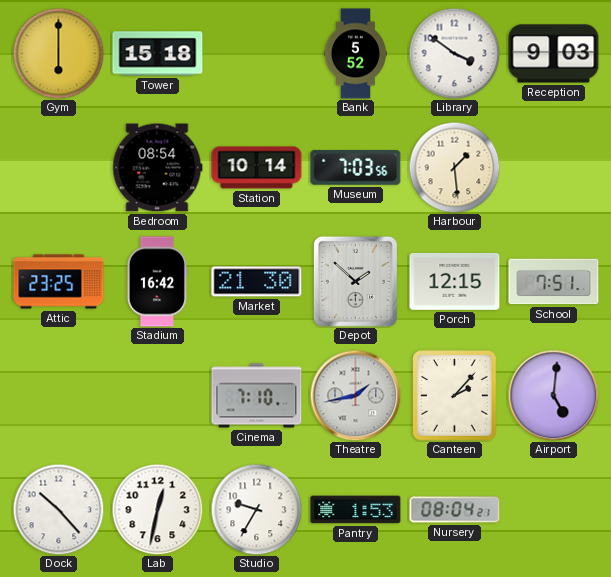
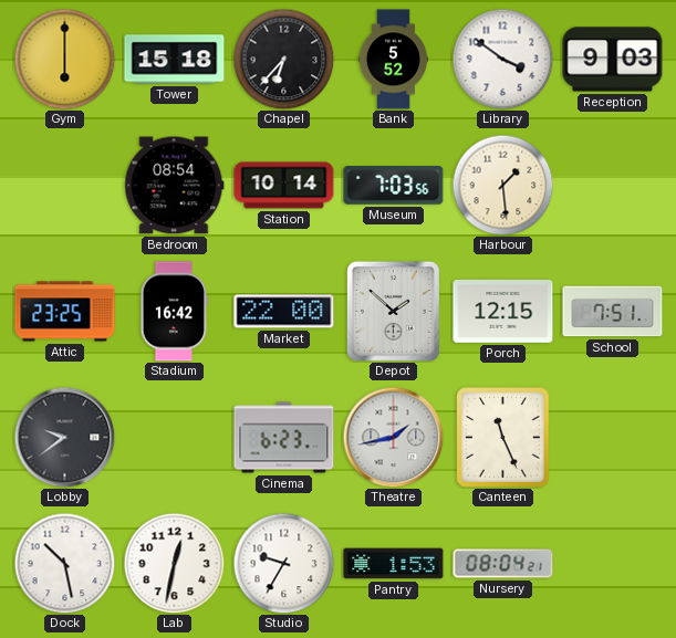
Chapel: none -> 6:37 (283, 59)
Market: 21:30 -> 22:00 (284, 312)
Lobby: none -> 9:39 (64, 437)
Cinema: 7:10 -> 6:23 (284, 438)
Canteen: 2:07 -> 11:26 (503, 438)
Airport: 5:01 -> none (553, 395)
Dock: 10:23 -> 10:28 (64, 563)
